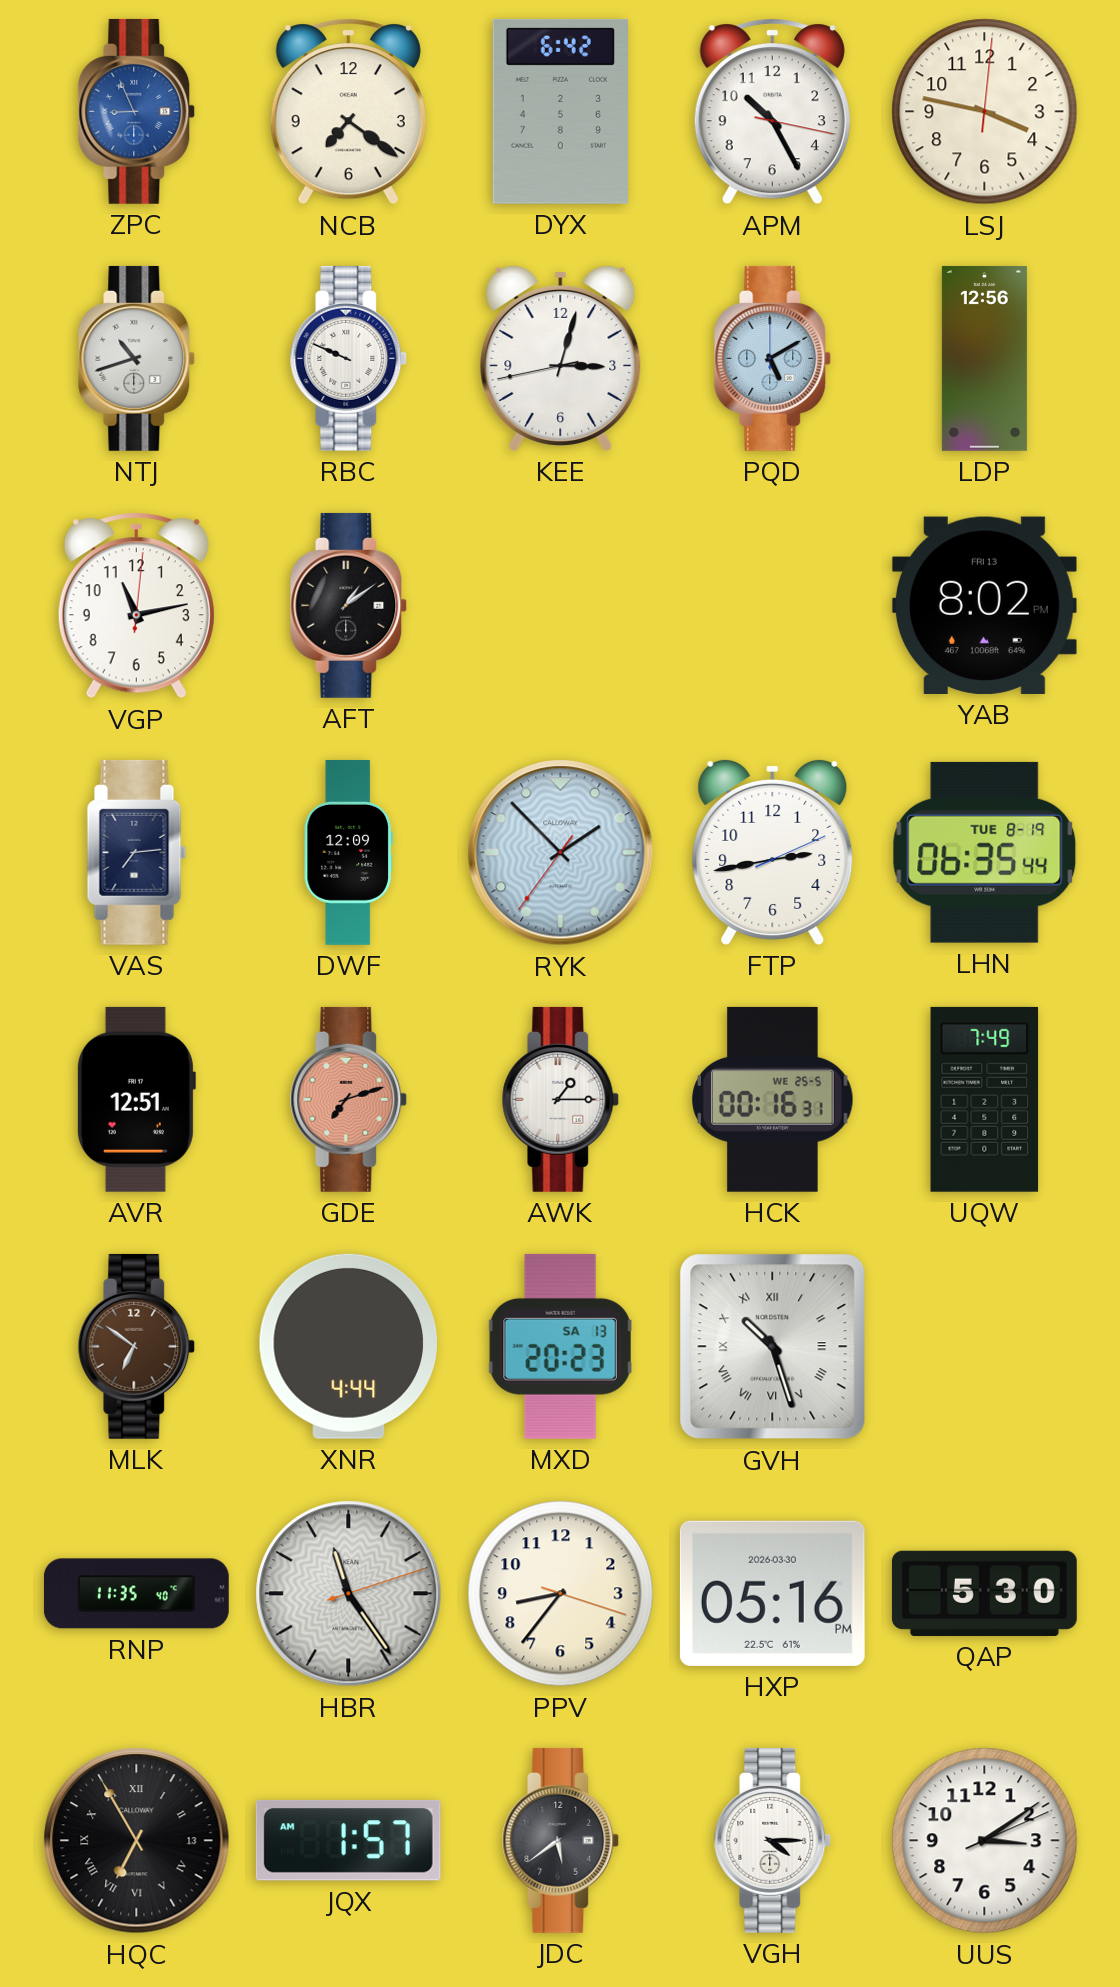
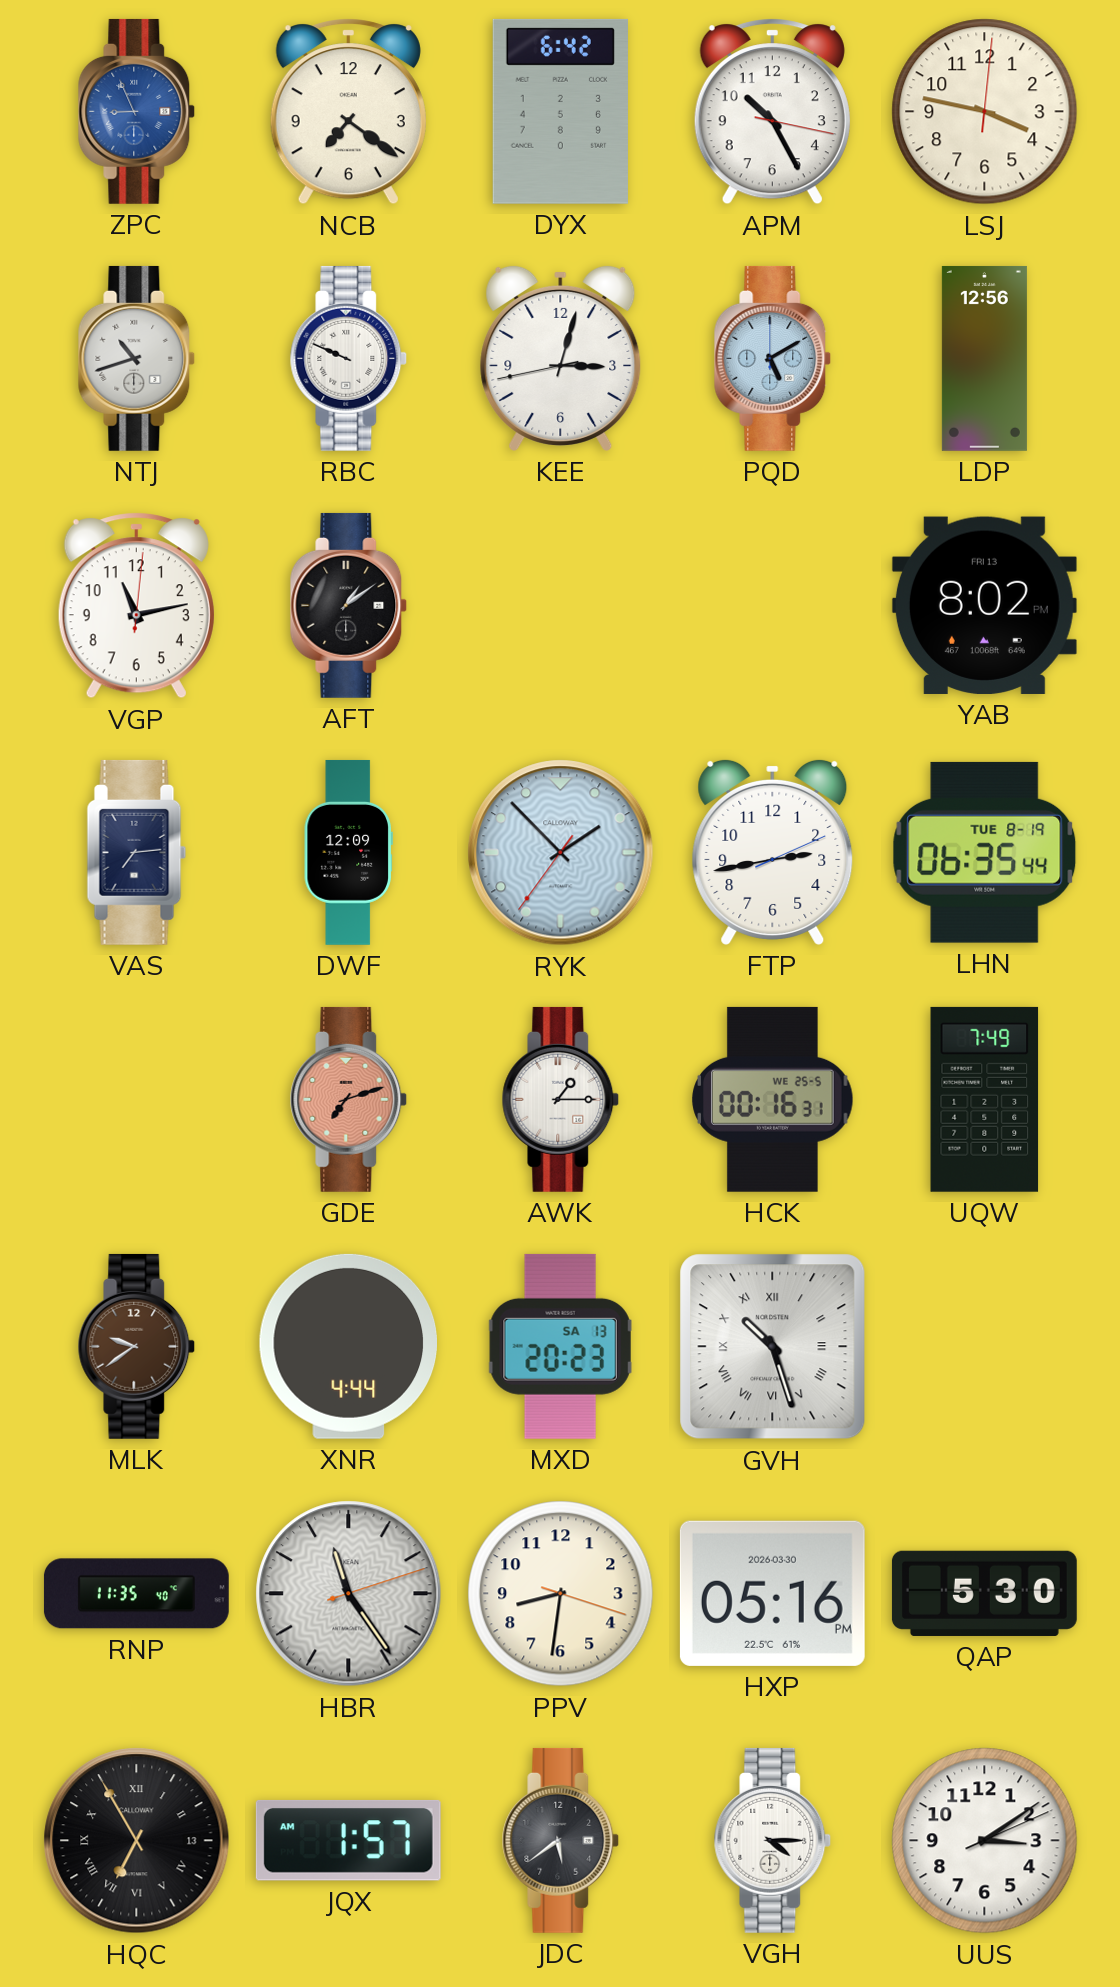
AVR: 12:51 -> none (136, 1099)
MLK: 6:51 -> 9:39 (137, 1346)
PPV: 8:36 -> 8:31 (561, 1594)
